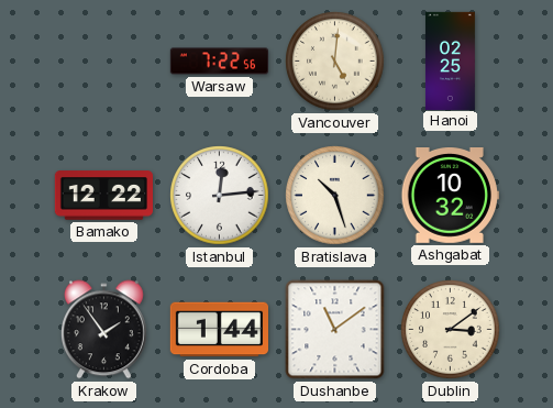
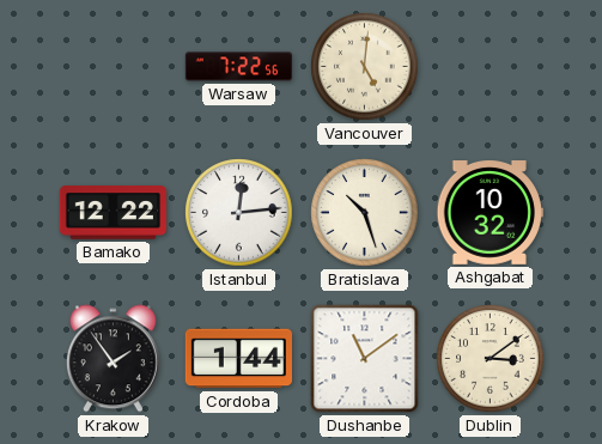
Hanoi: 02:25 -> none (451, 60)
